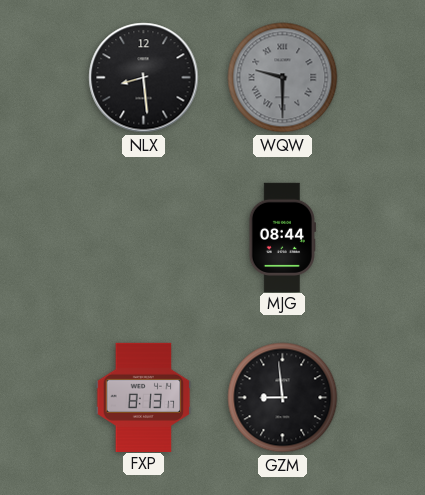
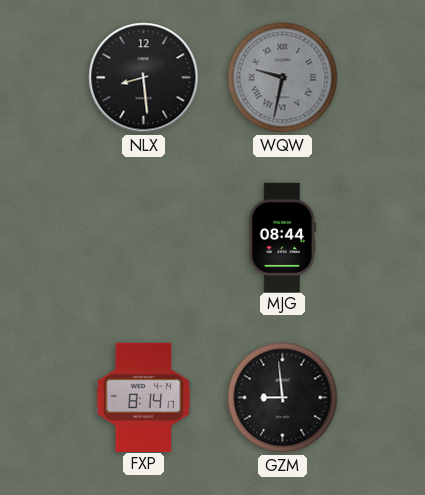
WQW: 9:30 -> 9:32 (283, 78)
FXP: 8:13 -> 8:14 (144, 397)
